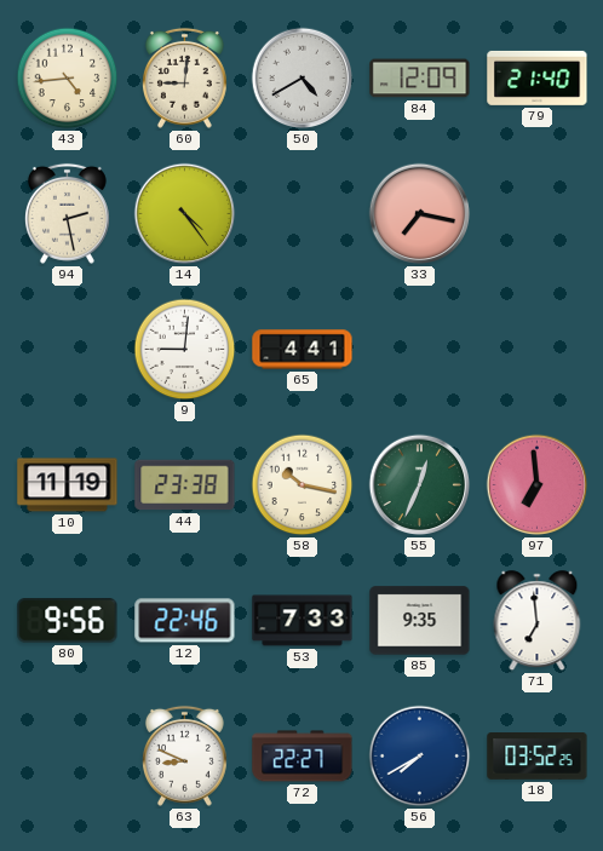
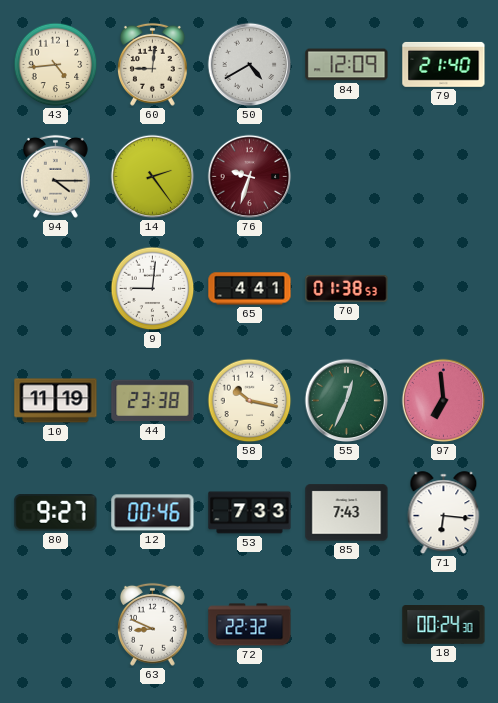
94: 2:28 -> 4:15 (55, 176)
14: 4:24 -> 2:24 (153, 177)
76: none -> 9:33 (250, 177)
33: 7:17 -> none (420, 214)
70: none -> 01:38 (347, 288)
80: 9:56 -> 9:27 (56, 513)
12: 22:46 -> 00:46 (153, 513)
85: 9:35 -> 7:43 (347, 513)
71: 6:59 -> 6:16 (444, 513)
72: 22:27 -> 22:32 (250, 625)
56: 7:40 -> none (420, 757)
18: 03:52 -> 00:24 (444, 625)
